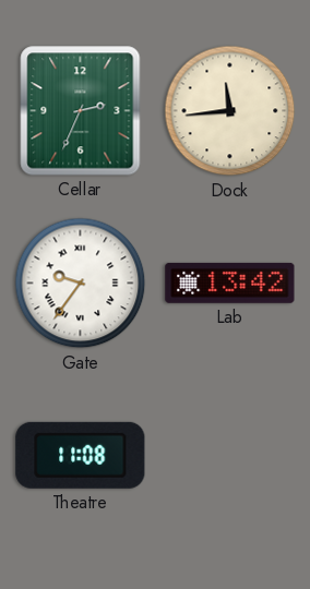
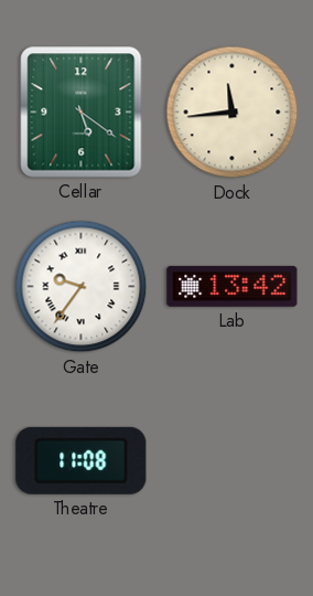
Cellar: 2:34 -> 5:21 (82, 113)
